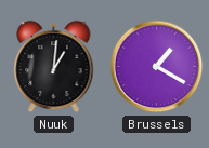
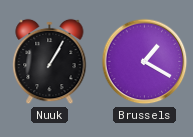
Nuuk: 1:01 -> 1:05 (50, 62)
